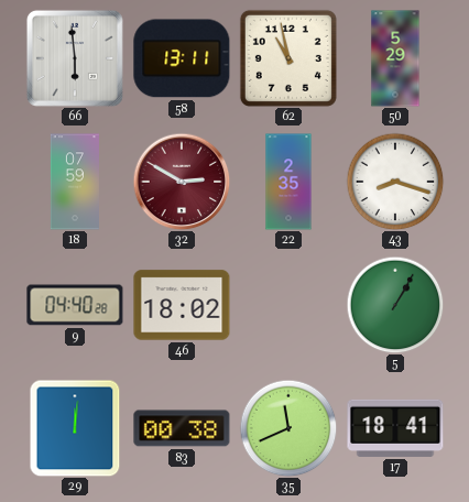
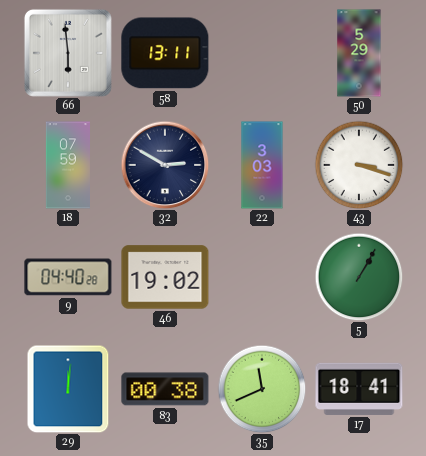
62: 10:58 -> none (288, 58)
32 dial: burgundy -> navy (165, 165)
22: 2:35 -> 3:03 (262, 165)
43: 8:18 -> 3:18 (359, 165)
46: 18:02 -> 19:02 (165, 277)
